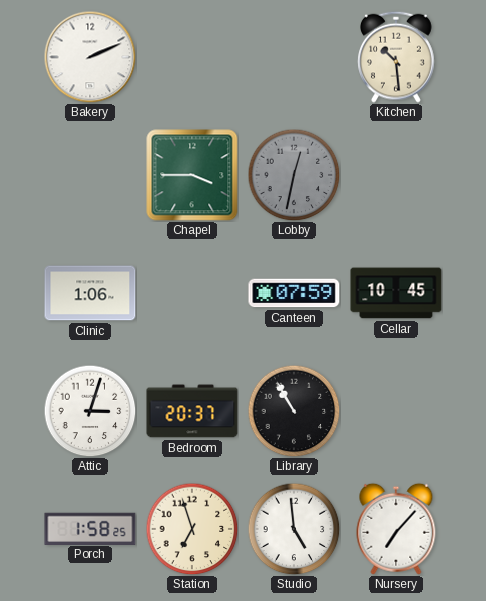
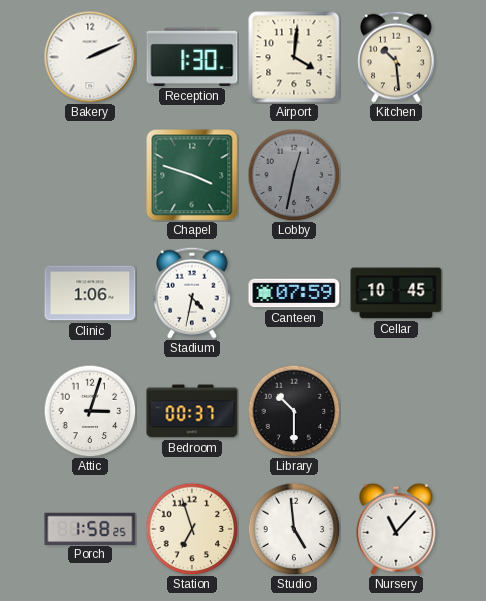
Reception: none -> 1:30 (192, 57)
Airport: none -> 4:01 (294, 57)
Chapel: 3:45 -> 3:48 (192, 175)
Stadium: none -> 4:32 (193, 293)
Bedroom: 20:37 -> 00:37 (192, 411)
Library: 10:55 -> 10:30 (294, 411)
Nursery: 7:07 -> 11:07 (396, 529)
